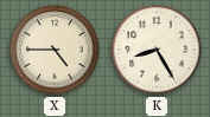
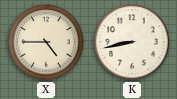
K: 8:25 -> 8:43 (132, 42)
